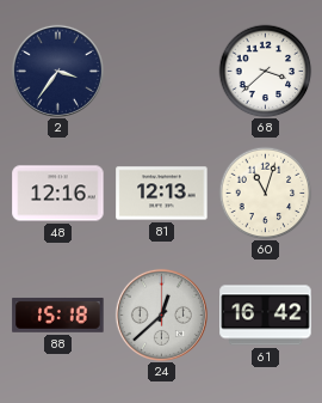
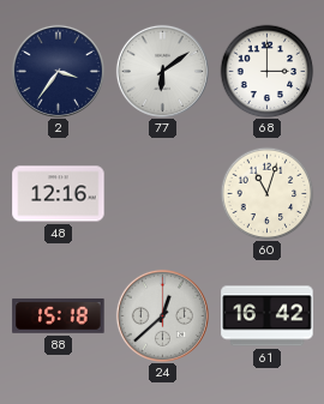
77: none -> 6:09 (162, 71)
68: 3:38 -> 3:00 (266, 71)
81: 12:13 -> none (162, 194)
